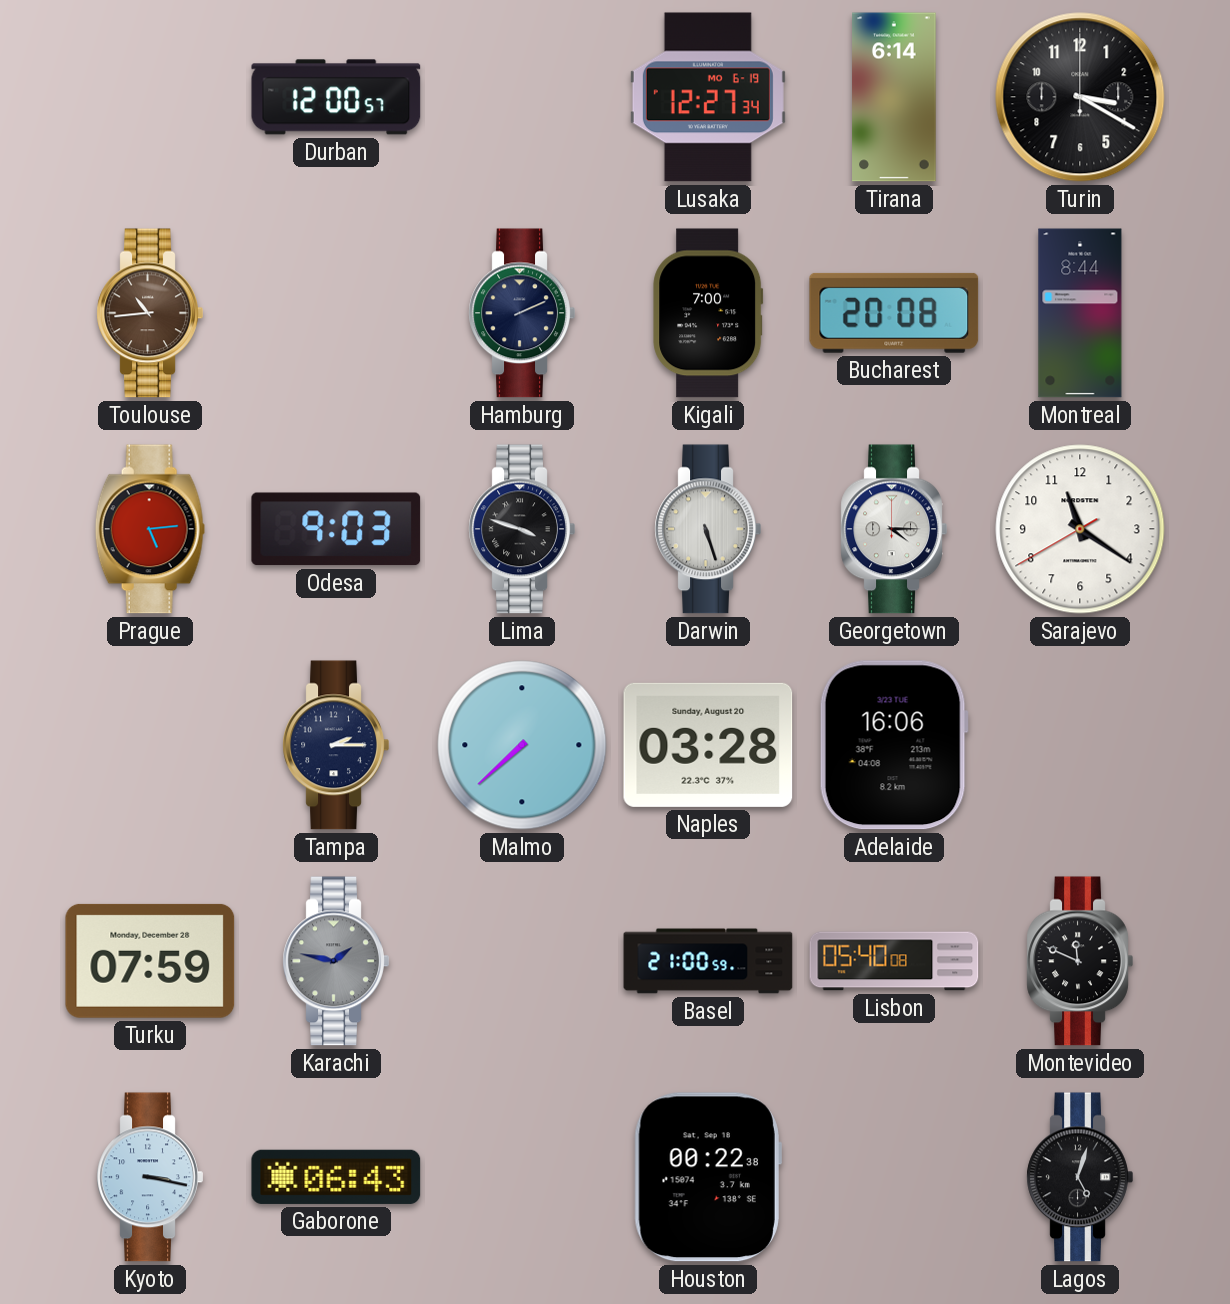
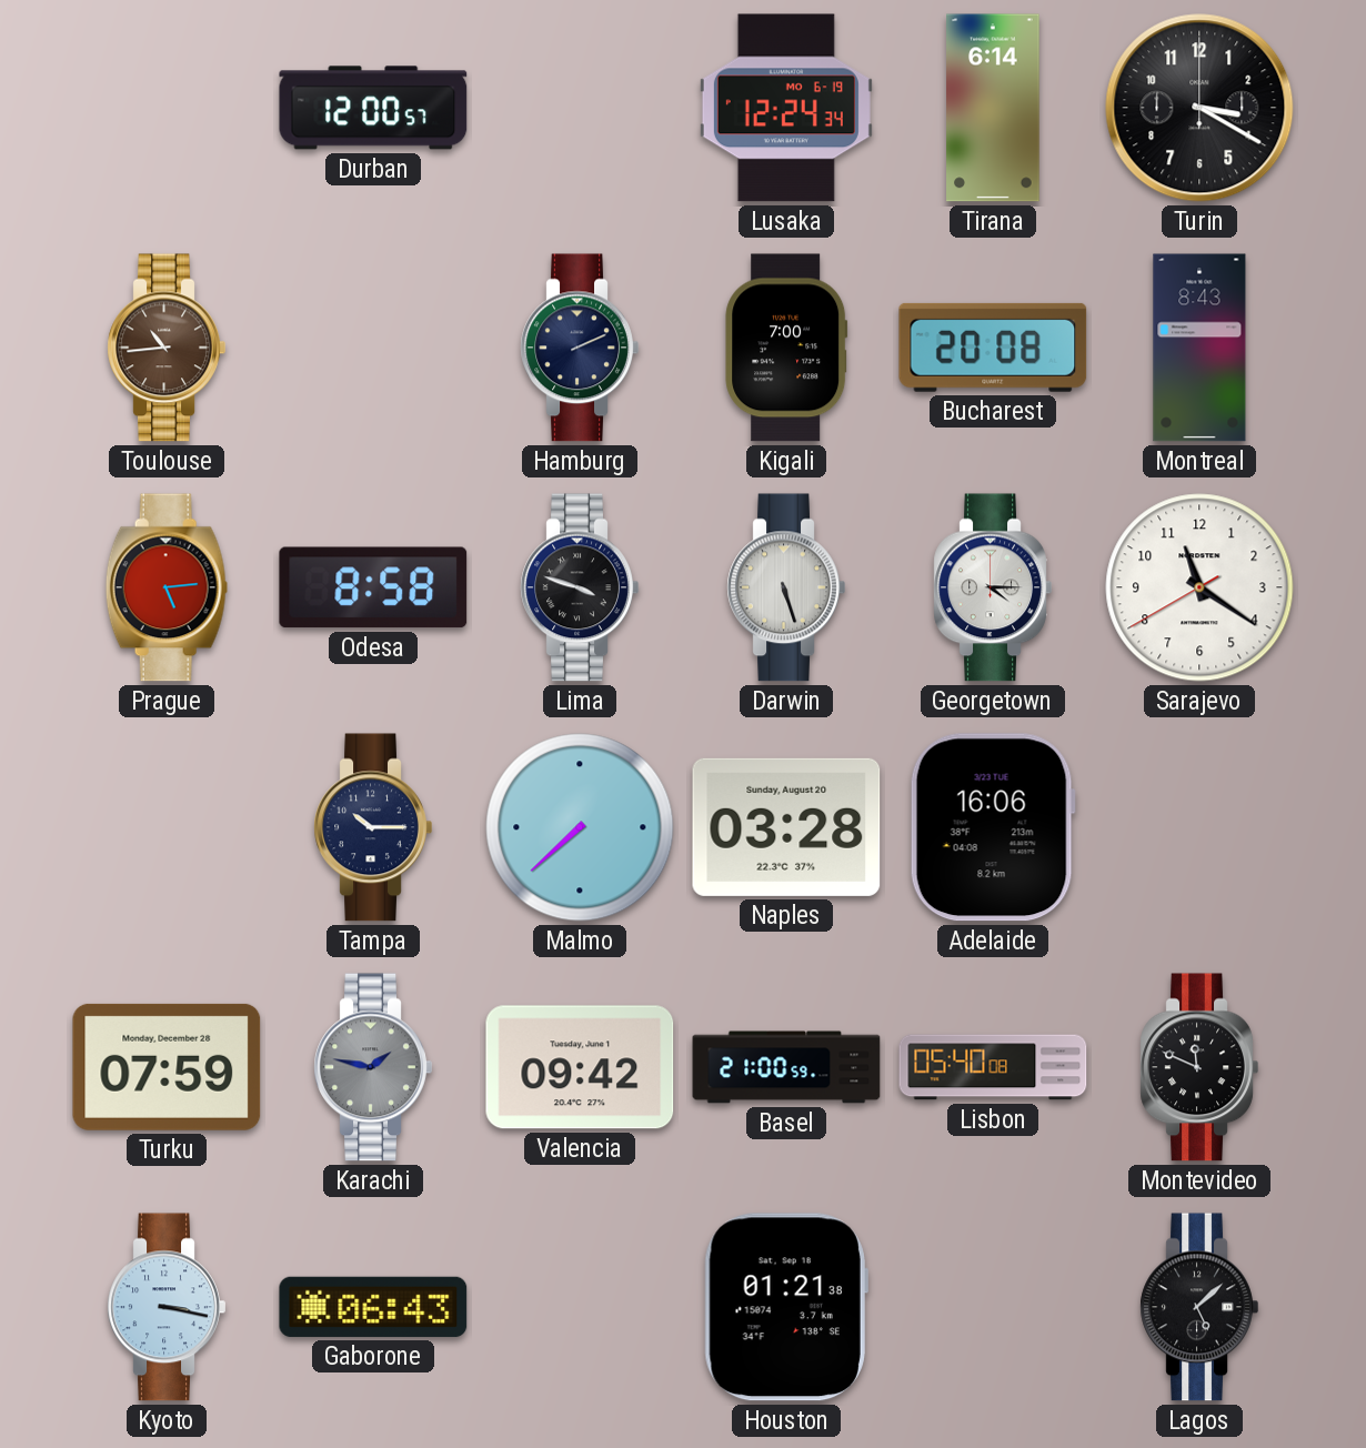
Lusaka: 12:27 -> 12:24 (786, 108)
Montreal: 8:44 -> 8:43 (1199, 348)
Odesa: 9:03 -> 8:58 (373, 587)
Tampa: 2:15 -> 10:15 (373, 827)
Valencia: none -> 09:42 (580, 1067)
Houston: 00:22 -> 01:21 (786, 1307)
Lagos: 5:03 -> 5:08 (1199, 1307)
